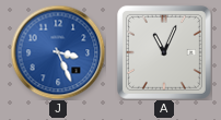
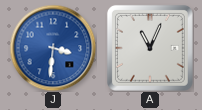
J: 3:26 -> 3:31 (53, 48)
